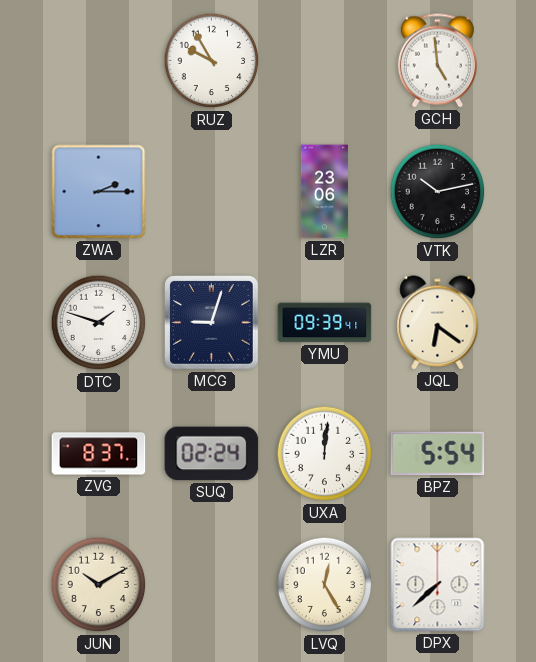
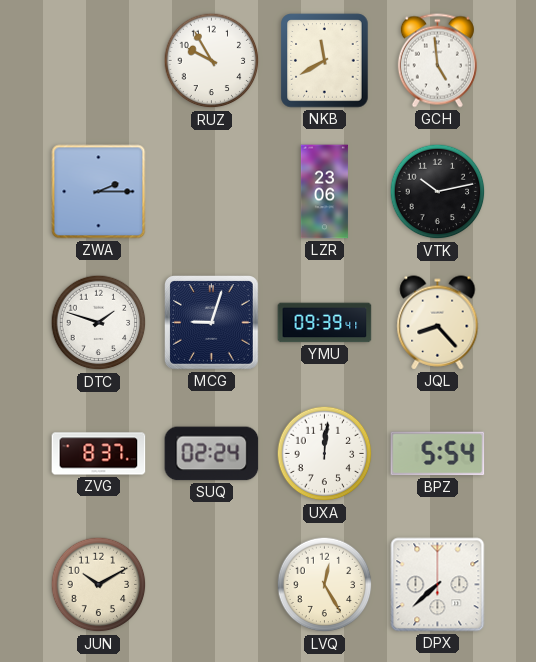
NKB: none -> 11:40 (325, 61)
JQL: 6:21 -> 8:23 (438, 323)
